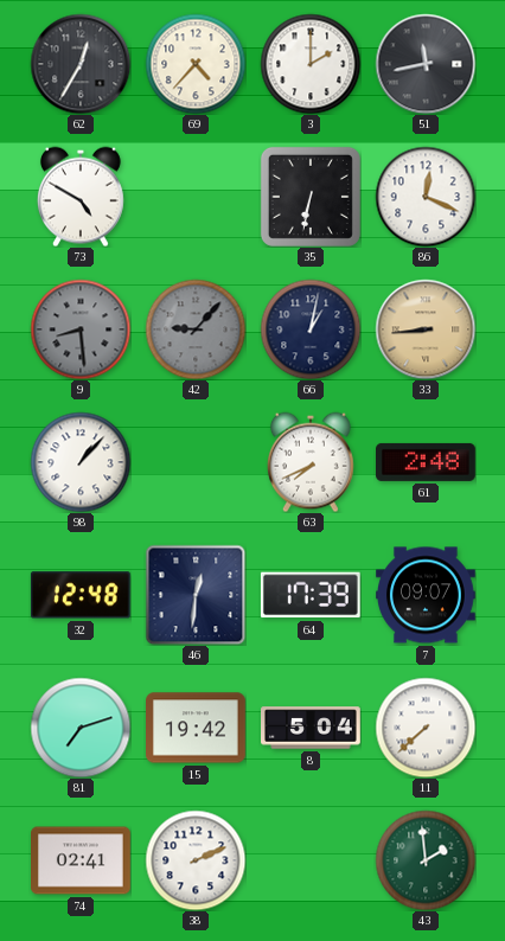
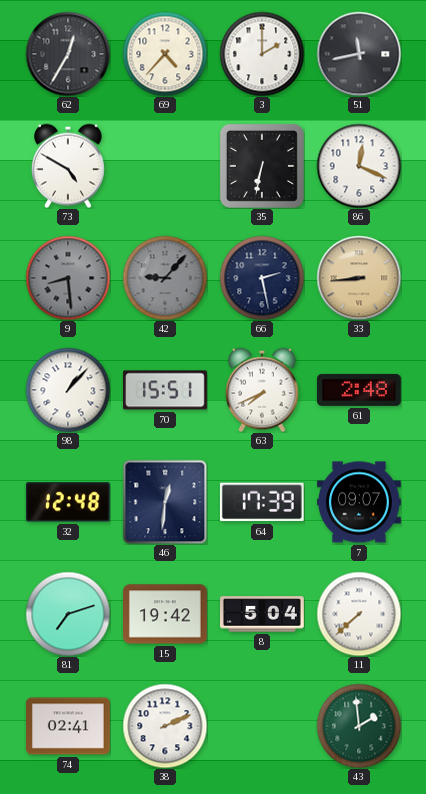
66: 1:02 -> 2:28 (262, 278)
70: none -> 15:51 (166, 390)
